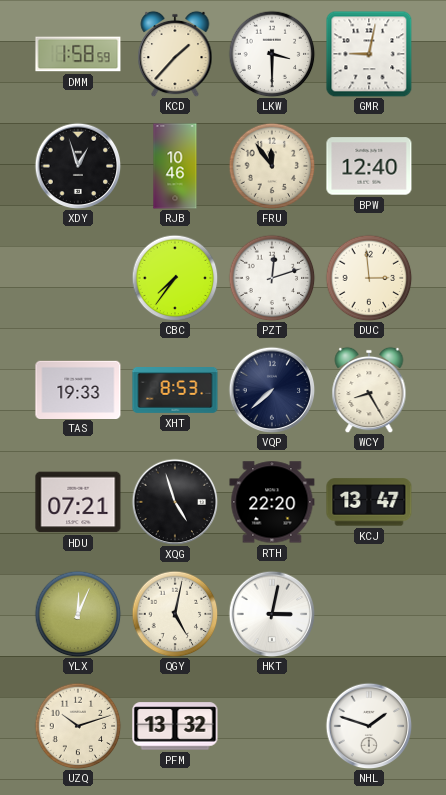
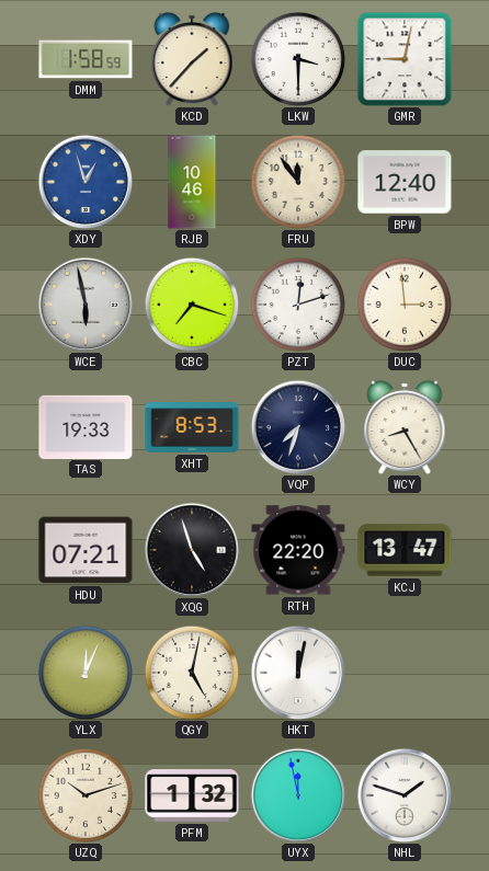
XDY dial: black -> blue (86, 182)
WCE: none -> 5:58 (86, 305)
CBC: 7:36 -> 7:18 (192, 305)
VQP: 7:38 -> 7:33 (298, 427)
HKT: 3:02 -> 12:02 (298, 673)
PFM: 13:32 -> 1:32 (192, 795)
UYX: none -> 11:58 (298, 795)
